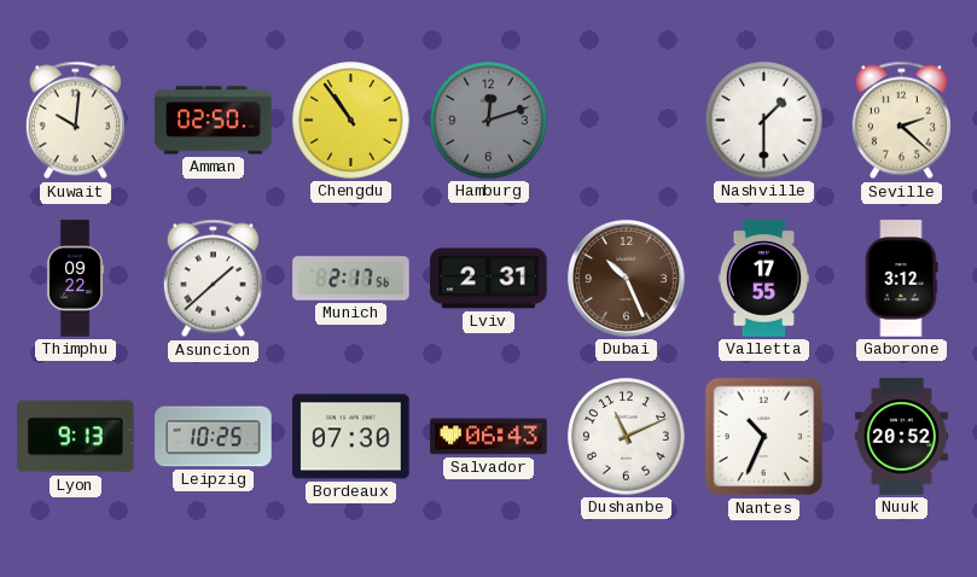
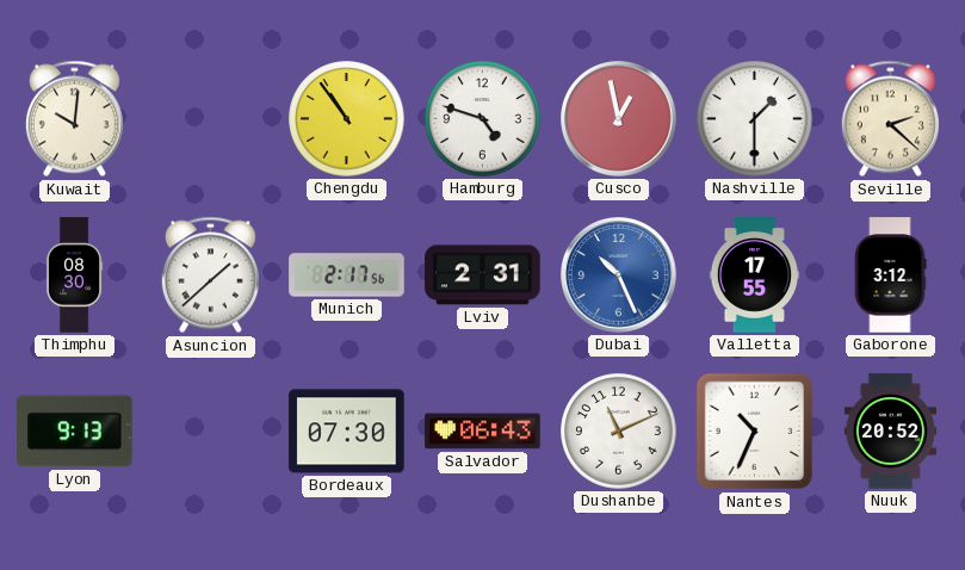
Amman: 02:50 -> none (214, 121)
Hamburg: 12:12 -> 4:48 (483, 119)
Hamburg dial: grey -> white (483, 119)
Cusco: none -> 12:58 (619, 119)
Thimphu: 09:22 -> 08:30 (74, 275)
Dubai dial: brown -> blue (619, 275)
Leipzig: 10:25 -> none (214, 437)
